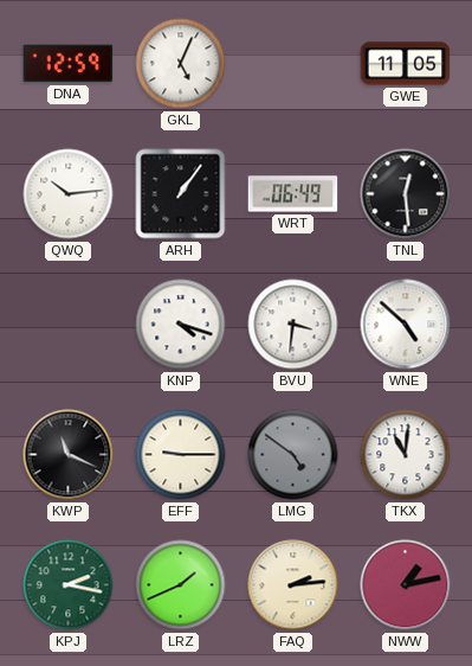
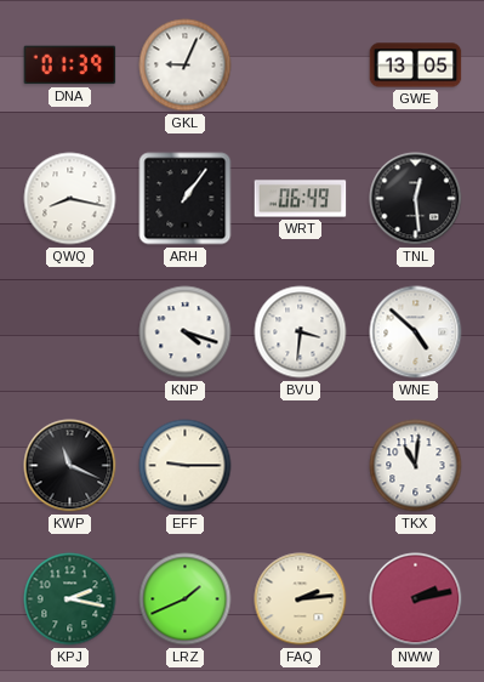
DNA: 12:59 -> 01:39 (70, 66)
GKL: 5:04 -> 9:04 (186, 66)
GWE: 11:05 -> 13:05 (416, 66)
QWQ: 10:14 -> 8:17 (70, 199)
LMG: 4:51 -> none (293, 455)
NWW: 1:13 -> 2:13 (416, 599)
